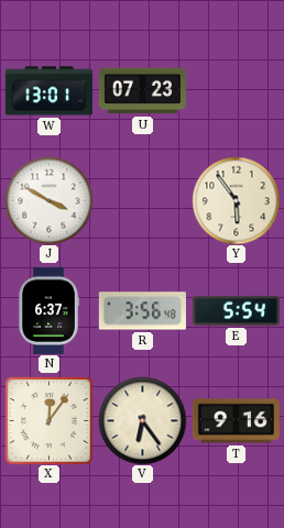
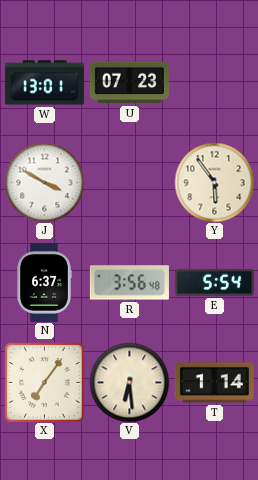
X: 12:06 -> 7:06 (44, 382)
V: 6:24 -> 6:29 (129, 382)
T: 9:16 -> 1:14 (214, 383)
